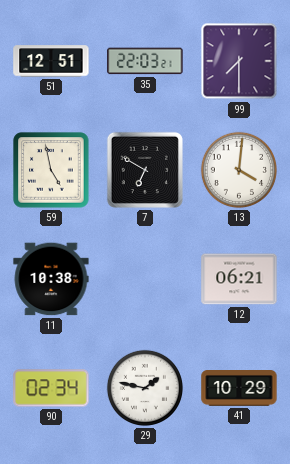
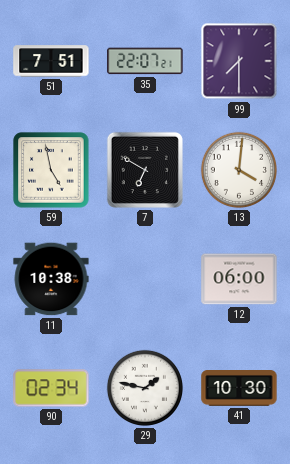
51: 12:51 -> 7:51 (51, 61)
35: 22:03 -> 22:07 (145, 61)
12: 06:21 -> 06:00 (239, 279)
41: 10:29 -> 10:30 (239, 389)
